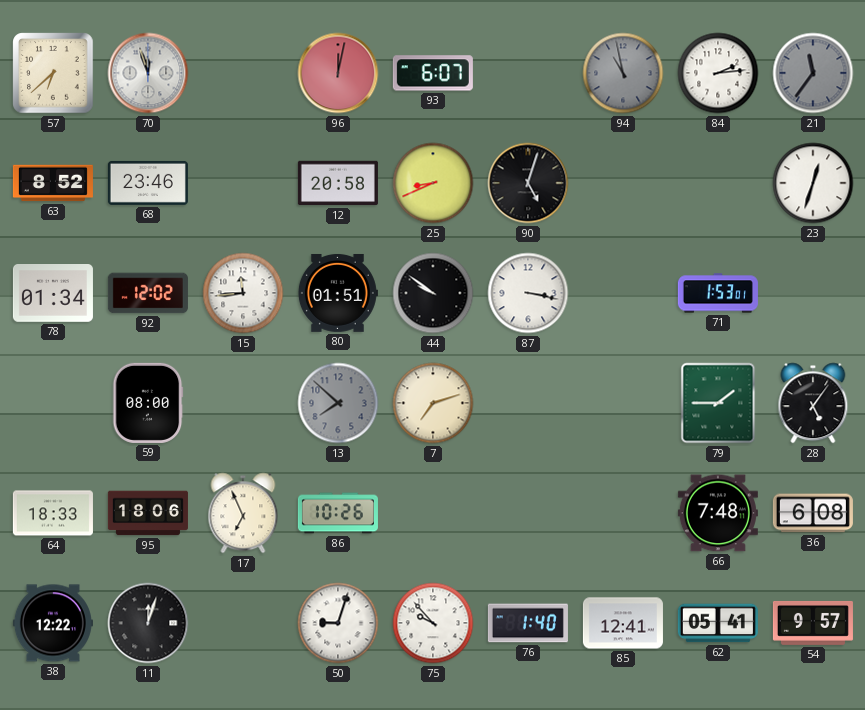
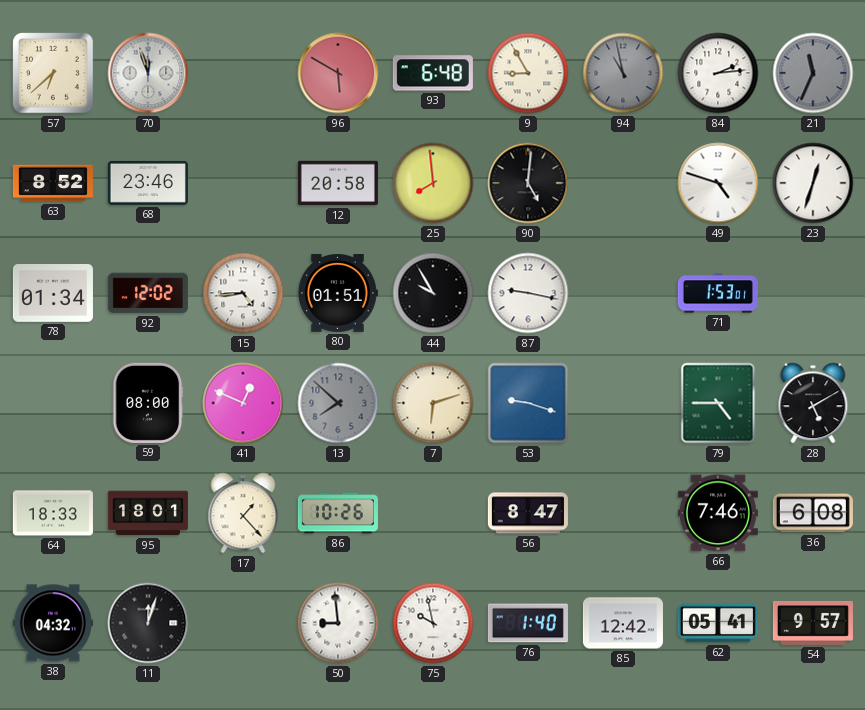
96: 12:02 -> 5:50 (338, 73)
93: 6:07 -> 6:48 (433, 73)
9: none -> 8:55 (528, 73)
21: 11:36 -> 11:34 (813, 73)
25: 8:41 -> 7:59 (433, 183)
90: 5:03 -> 5:01 (528, 183)
49: none -> 4:48 (718, 183)
15: 11:44 -> 4:44 (243, 293)
44: 9:51 -> 9:55 (433, 293)
87: 3:17 -> 9:17 (528, 293)
41: none -> 12:49 (243, 403)
7: 7:12 -> 6:12 (433, 403)
53: none -> 9:18 (528, 403)
79: 1:45 -> 4:45 (718, 403)
28: 5:06 -> 5:10 (813, 403)
95: 18:06 -> 18:01 (148, 513)
17: 6:56 -> 1:23 (243, 513)
56: none -> 8:47 (528, 513)
66: 7:48 -> 7:46 (718, 513)
38: 12:22 -> 04:32 (53, 623)
50: 9:03 -> 8:59 (338, 623)
75: 9:53 -> 9:58 (433, 623)
85: 12:41 -> 12:42 (623, 623)
